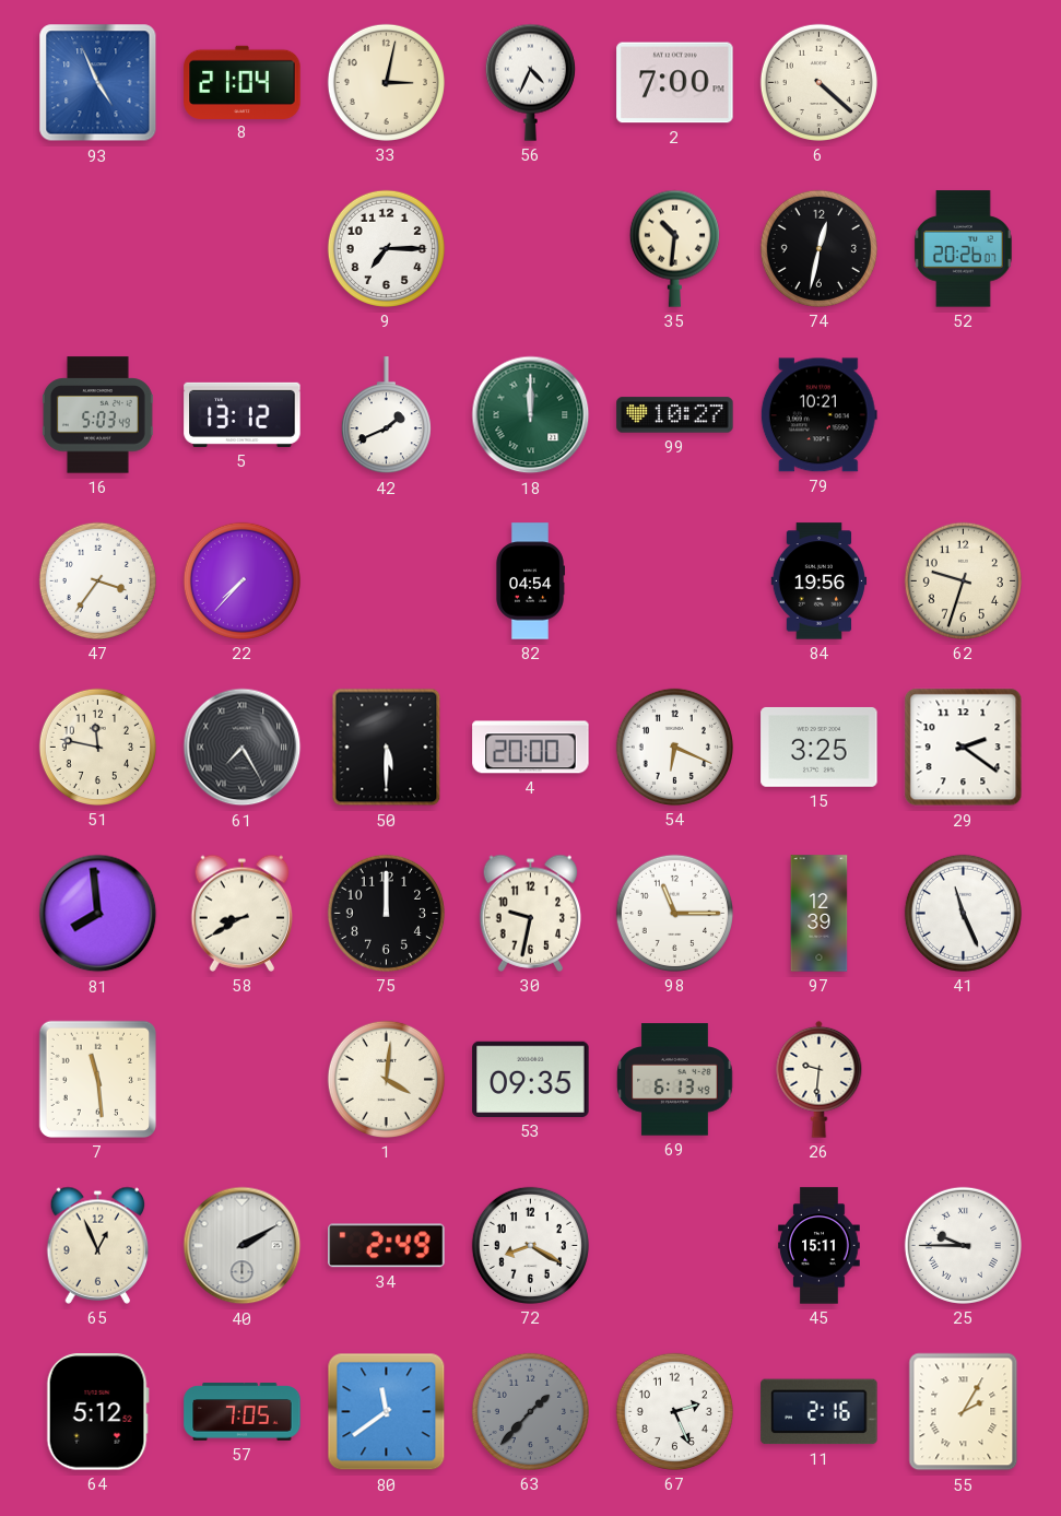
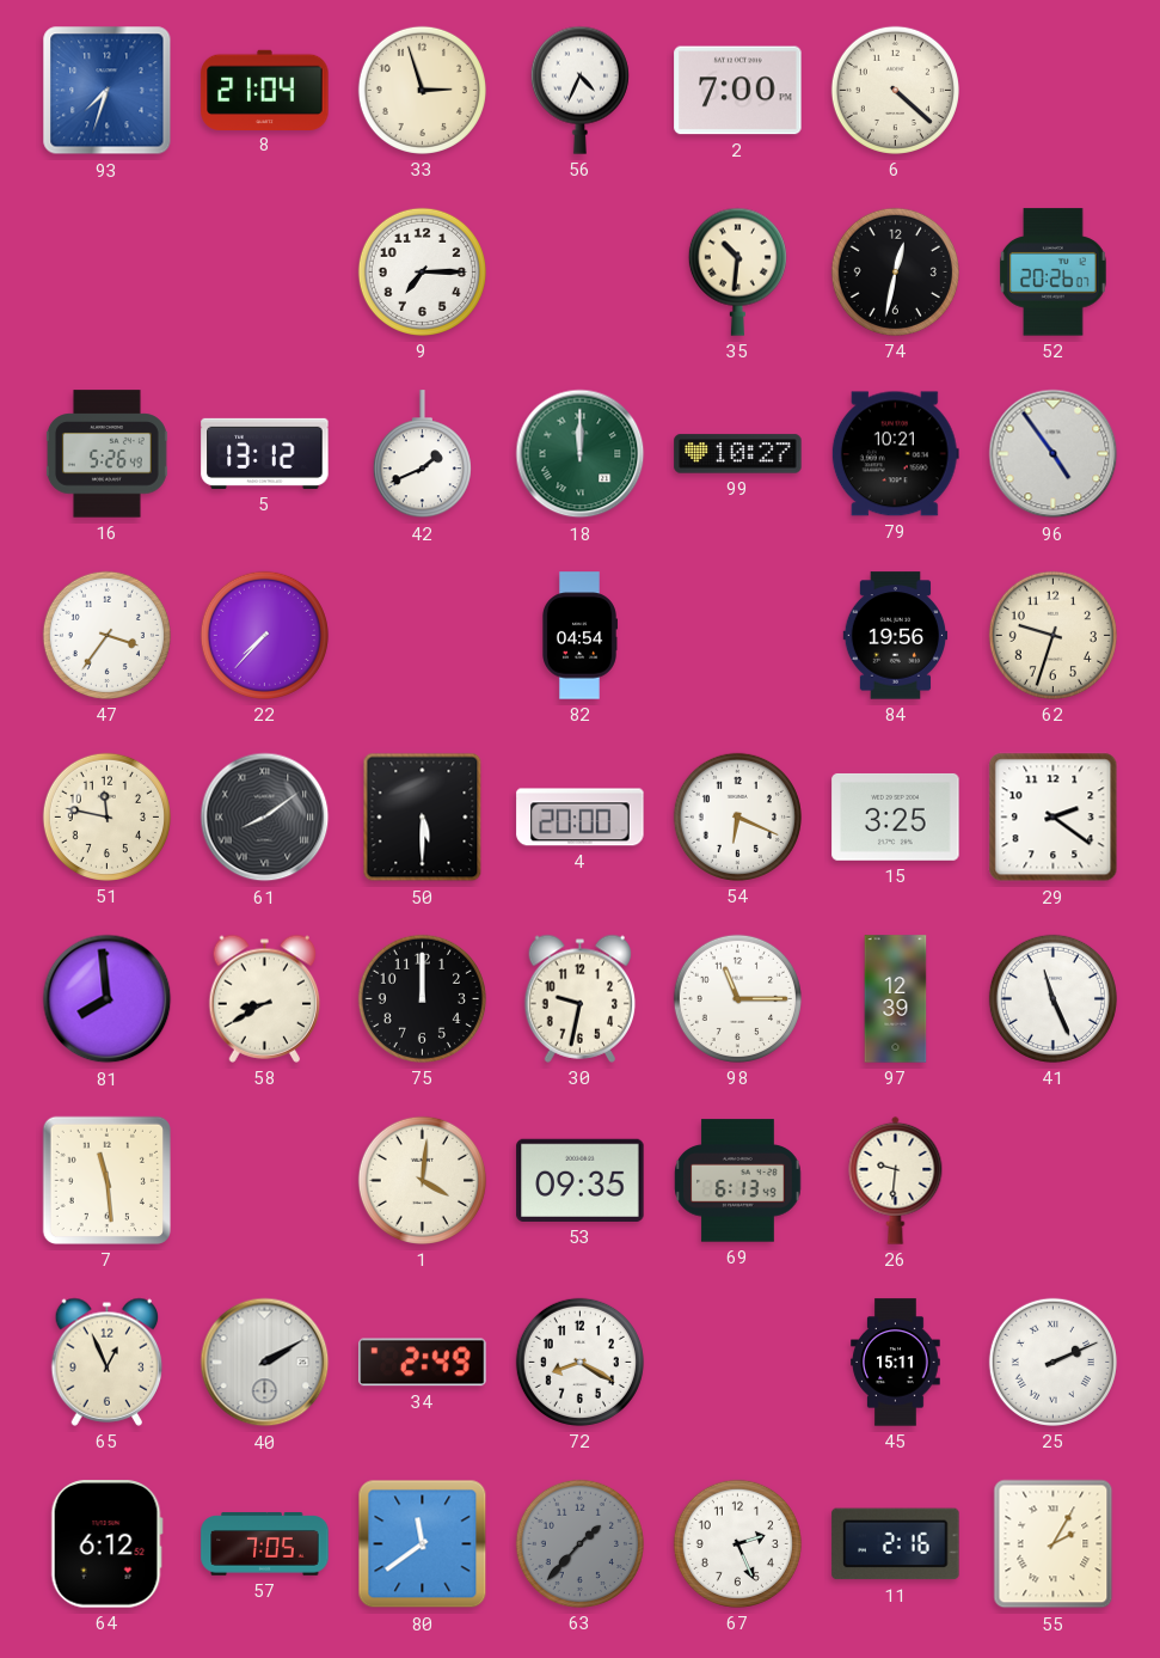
93: 4:56 -> 7:33 (108, 91)
33: 3:02 -> 2:57 (422, 90)
16: 5:03 -> 5:26 (106, 454)
96: none -> 4:54 (1054, 454)
61: 7:25 -> 8:09 (265, 818)
25: 9:45 -> 2:11 (1052, 1362)
64: 5:12 -> 6:12 (106, 1544)
